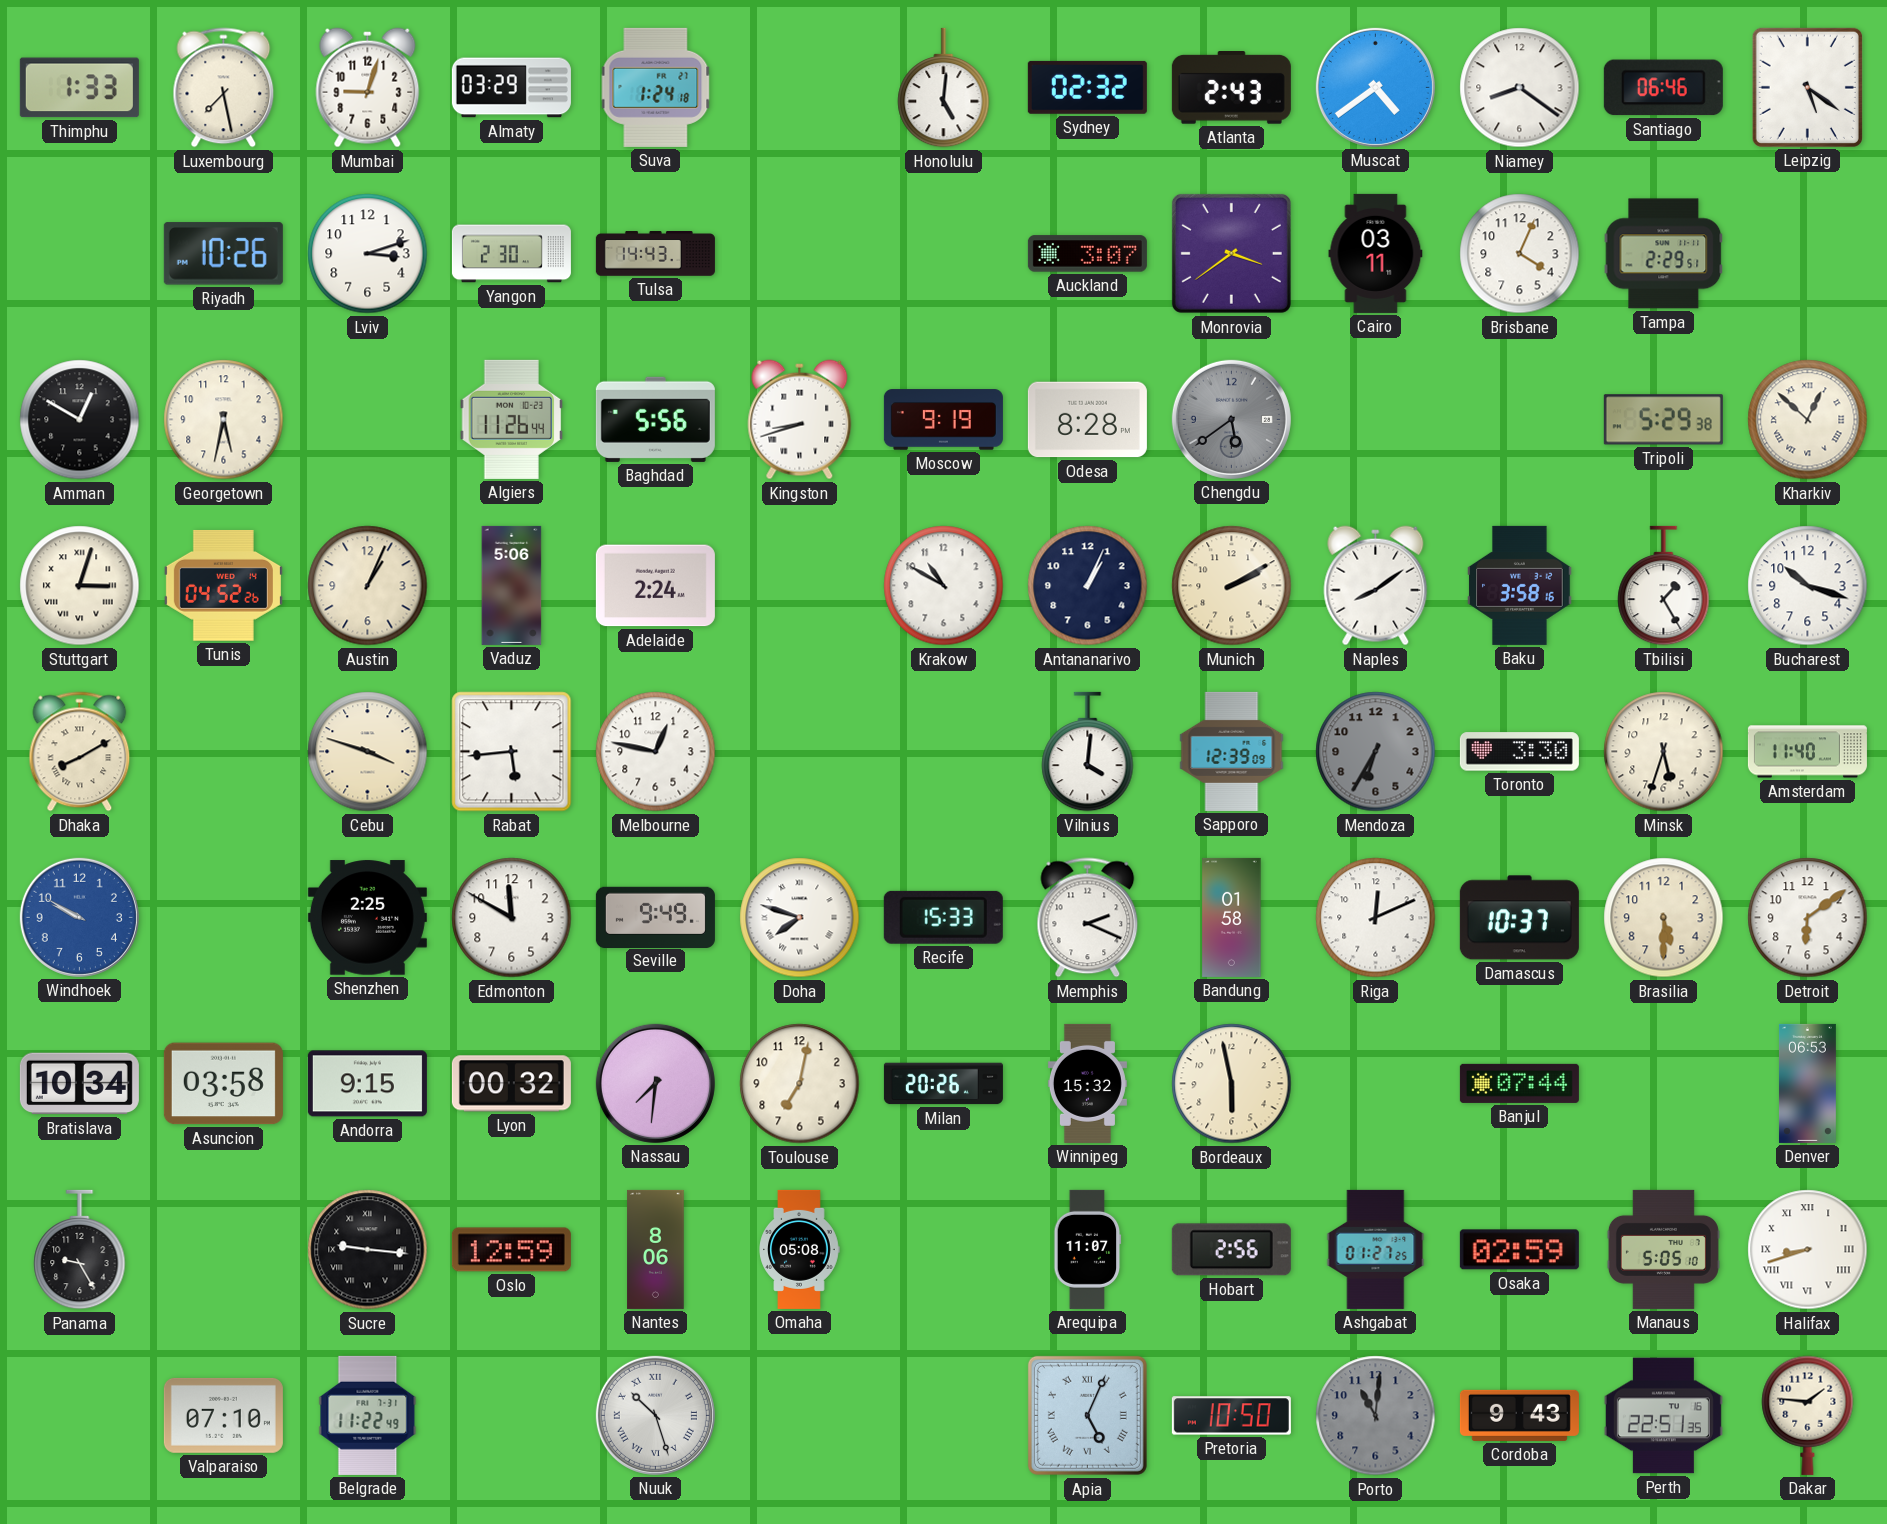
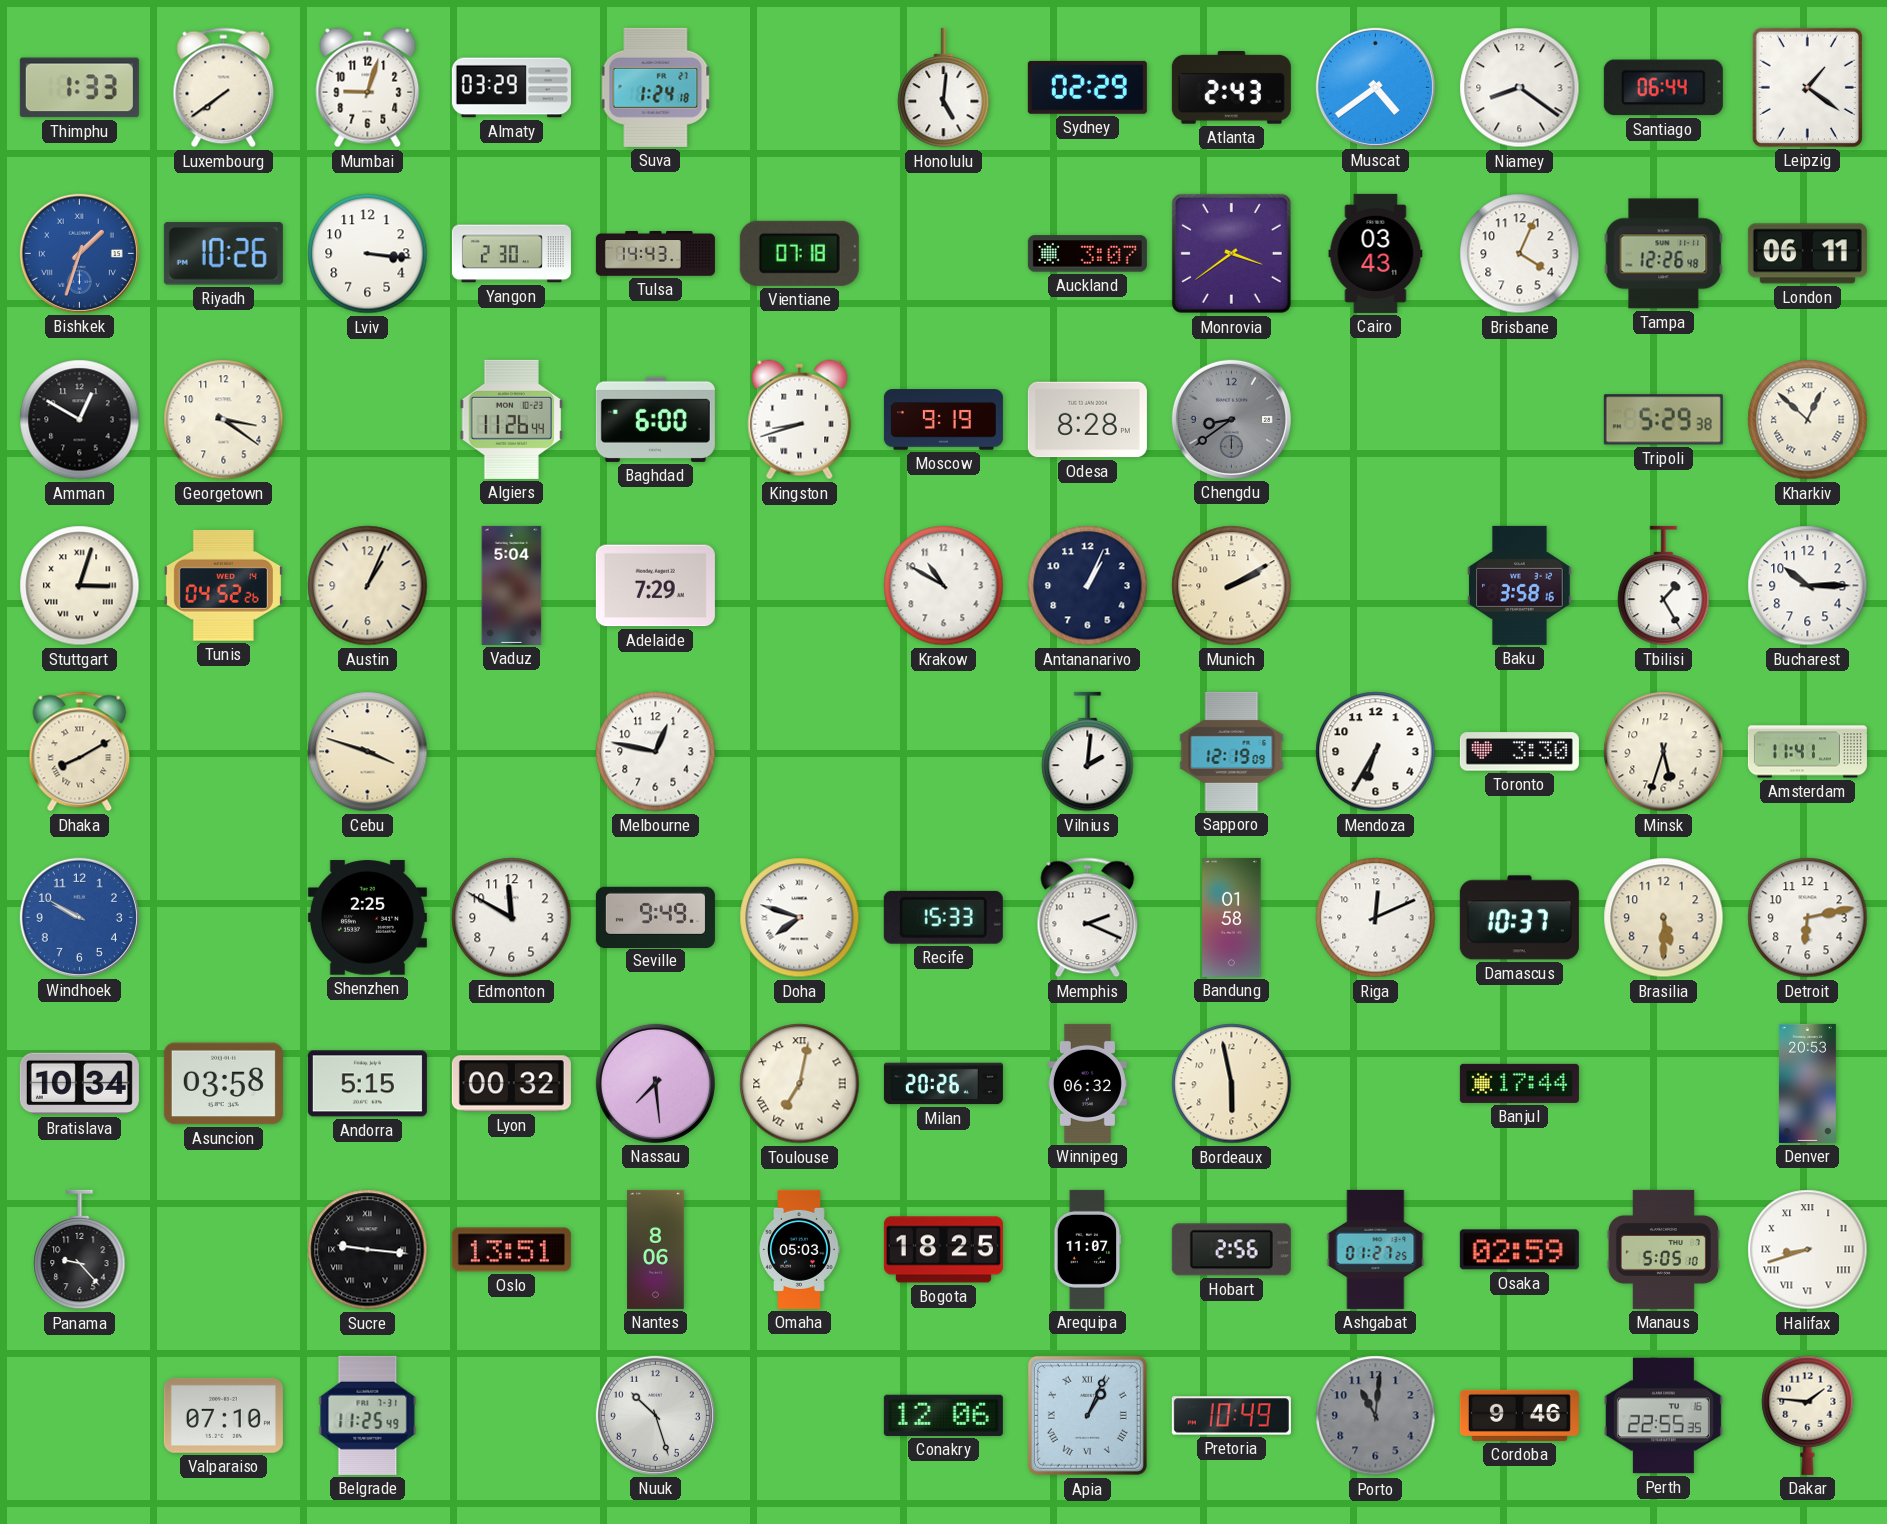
Luxembourg: 7:28 -> 7:39 (224, 88)
Sydney: 02:32 -> 02:29 (1087, 87)
Santiago: 06:46 -> 06:44 (1663, 88)
Leipzig: 5:21 -> 1:21 (1807, 87)
Bishkek: none -> 1:33 (79, 253)
Lviv: 3:12 -> 3:16 (368, 254)
Vientiane: none -> 07:18 (799, 253)
Cairo: 03:11 -> 03:43 (1376, 253)
Tampa: 2:29 -> 12:26 (1664, 254)
London: none -> 06:11 (1807, 254)
Georgetown: 5:32 -> 3:21 (224, 420)
Baghdad: 5:56 -> 6:00 (655, 419)
Chengdu: 5:39 -> 8:39 (1231, 419)
Vaduz: 5:06 -> 5:04 (512, 585)
Adelaide: 2:24 -> 7:29 (655, 586)
Naples: 8:09 -> none (1376, 586)
Bucharest: 10:18 -> 10:15 (1808, 586)
Rabat: 5:44 -> none (512, 752)
Vilnius: 4:01 -> 2:01 (1088, 752)
Sapporo: 12:39 -> 12:19 (1232, 751)
Mendoza dial: grey -> white (1376, 752)
Amsterdam: 11:40 -> 11:41 (1807, 752)
Detroit: 6:09 -> 6:13 (1808, 918)
Andorra: 9:15 -> 5:15 (367, 1084)
Nassau: 7:31 -> 7:29 (655, 1083)
Toulouse numerals: Arabic -> Roman (800, 1084)
Winnipeg: 15:32 -> 06:32 (1087, 1083)
Banjul: 07:44 -> 17:44 (1519, 1083)
Denver: 06:53 -> 20:53 (1807, 1083)
Panama: 9:25 -> 9:23 (80, 1250)
Oslo: 12:59 -> 13:51 (511, 1250)
Omaha: 05:08 -> 05:03 (799, 1249)
Bogota: none -> 18:25 (943, 1250)
Belgrade: 11:22 -> 11:25 (368, 1415)
Nuuk numerals: Roman -> Arabic (655, 1415)
Conakry: none -> 12:06 (943, 1415)
Apia: 5:04 -> 1:04 (1087, 1415)
Pretoria: 10:50 -> 10:49 (1231, 1416)
Cordoba: 9:43 -> 9:46 (1519, 1415)
Perth: 22:51 -> 22:55 (1663, 1416)
